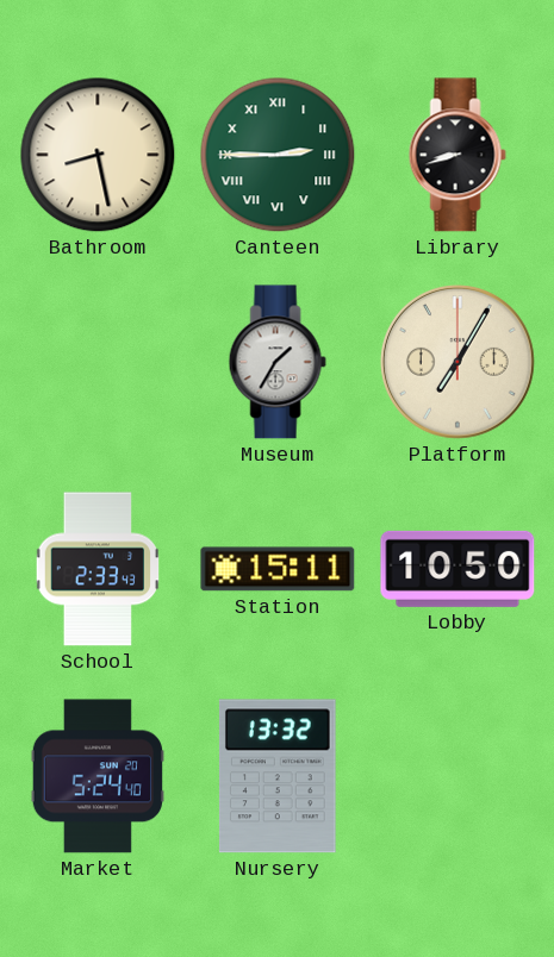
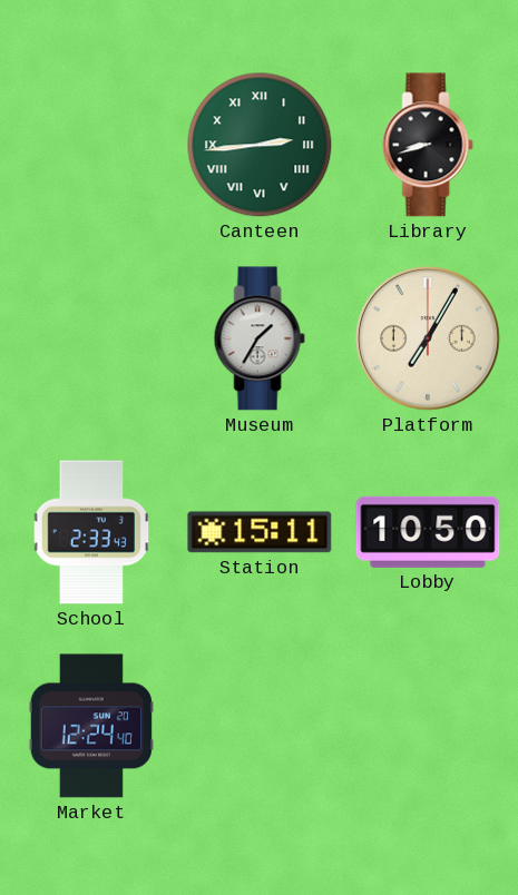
Bathroom: 8:28 -> none (98, 155)
Canteen: 2:45 -> 2:44 (260, 145)
Market: 5:24 -> 12:24 (91, 726)
Nursery: 13:32 -> none (278, 776)
